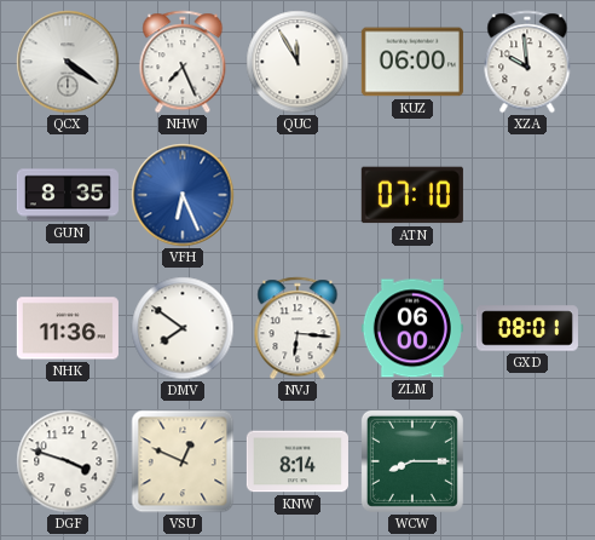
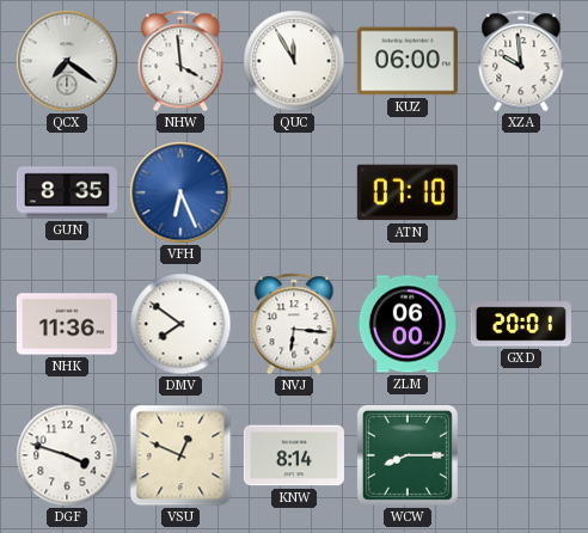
QCX: 4:21 -> 7:21 (67, 61)
NHW: 7:26 -> 3:59 (180, 61)
GXD: 08:01 -> 20:01 (521, 324)
